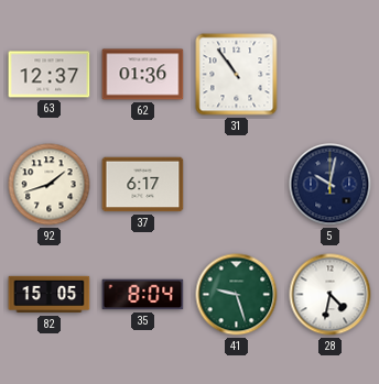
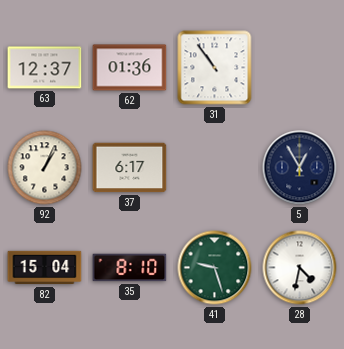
92: 1:42 -> 1:04 (45, 168)
5: 10:02 -> 12:55 (300, 168)
82: 15:05 -> 15:04 (45, 268)
35: 8:04 -> 8:10 (130, 268)
